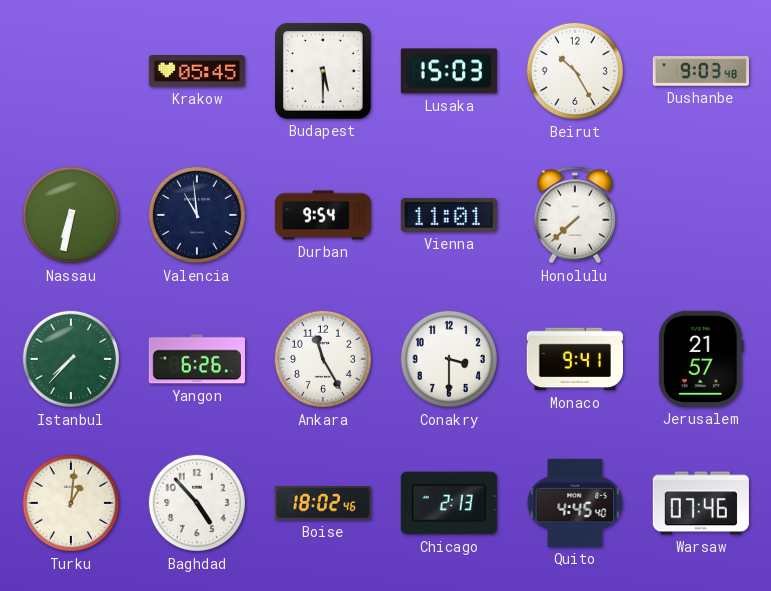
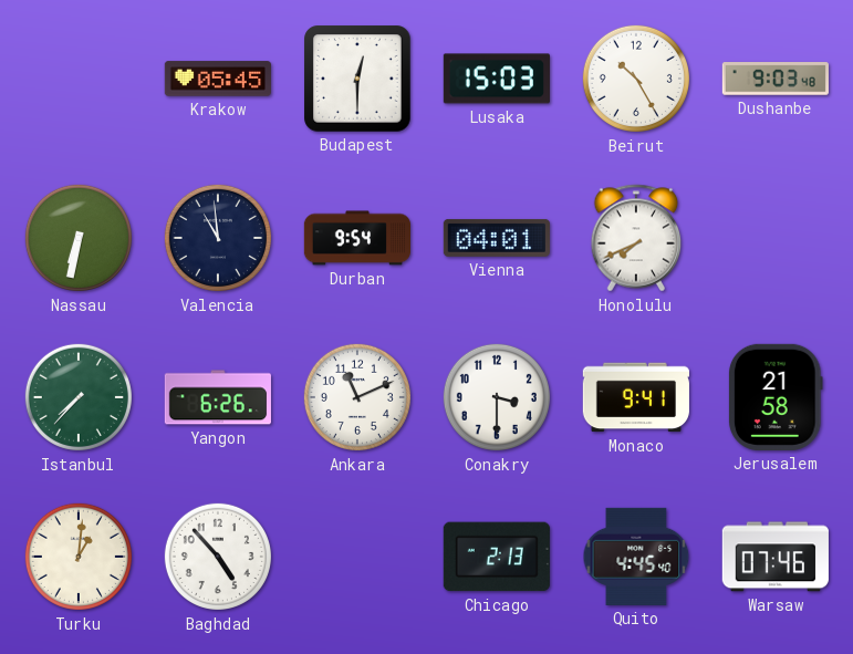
Budapest: 5:30 -> 12:30 (357, 79)
Vienna: 11:01 -> 04:01 (497, 238)
Honolulu: 7:38 -> 7:41 (636, 238)
Ankara: 11:25 -> 11:11 (357, 397)
Jerusalem: 21:57 -> 21:58 (776, 397)
Boise: 18:02 -> none (323, 503)
